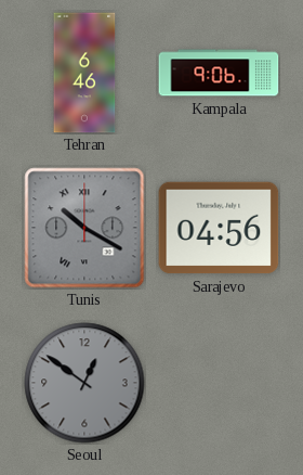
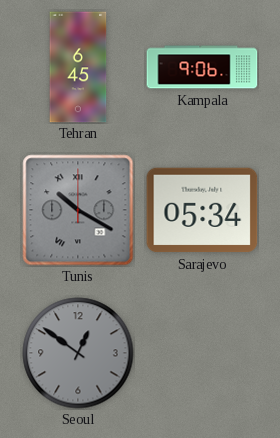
Tehran: 6:46 -> 6:45 (78, 67)
Sarajevo: 04:56 -> 05:34 (202, 210)
